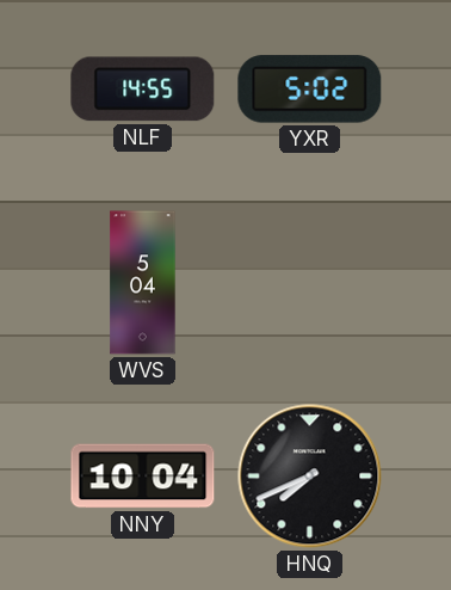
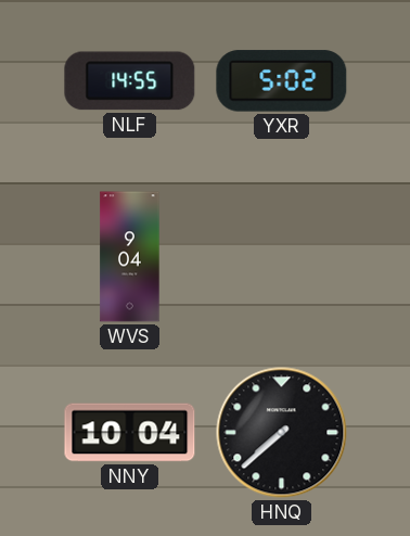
WVS: 5:04 -> 9:04 (130, 257)
HNQ: 7:41 -> 7:38 (282, 433)
